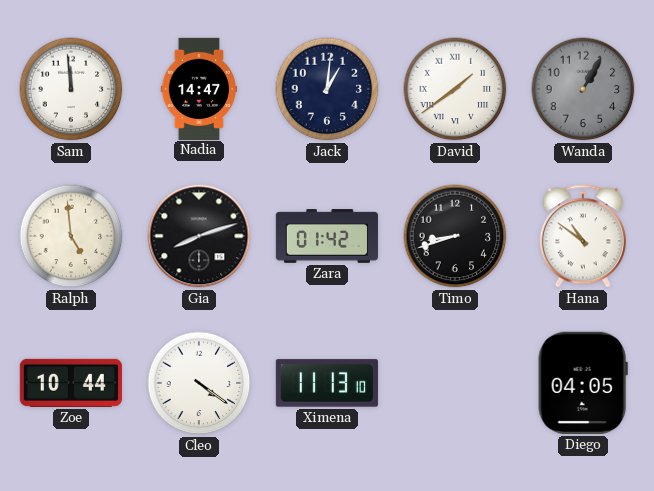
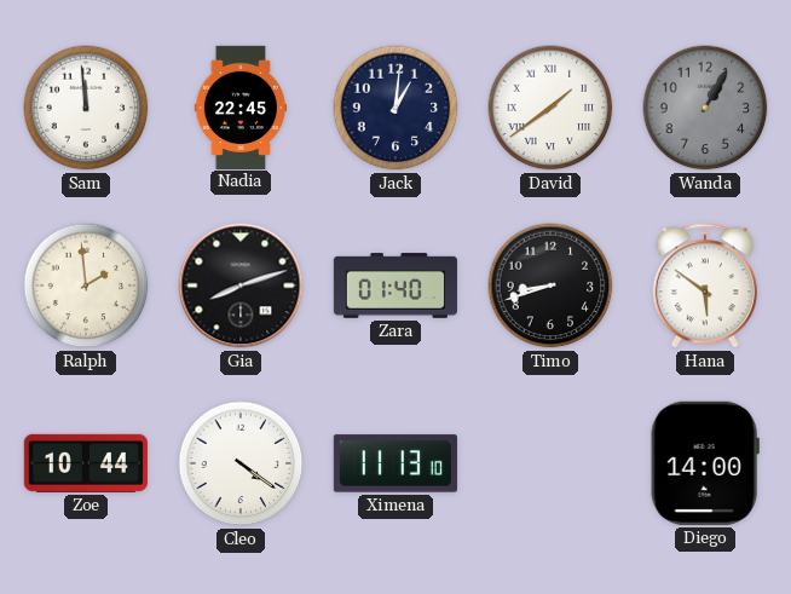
Nadia: 14:47 -> 22:45 (239, 106)
Ralph: 4:59 -> 1:59 (86, 286)
Zara: 01:42 -> 01:40 (395, 286)
Hana: 10:51 -> 5:51 (705, 286)
Diego: 04:05 -> 14:00 (705, 463)
